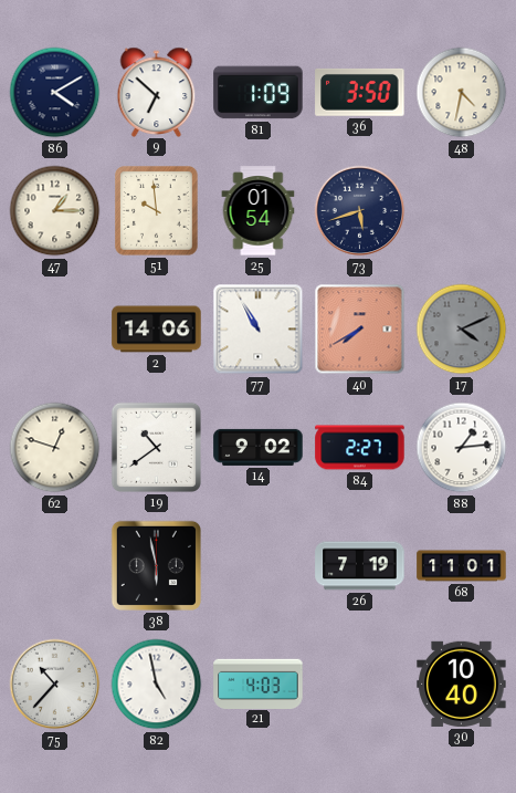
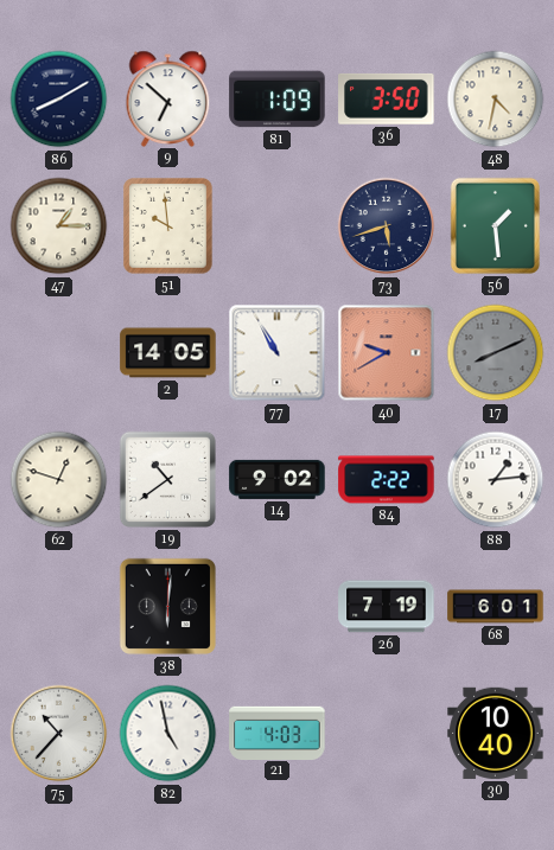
86: 4:10 -> 8:10 (59, 100)
25: 01:54 -> none (259, 211)
56: none -> 1:29 (495, 225)
2: 14:06 -> 14:05 (168, 353)
40: 7:40 -> 9:40 (387, 353)
17: 4:11 -> 8:11 (496, 353)
84: 2:27 -> 2:22 (387, 480)
38: 5:58 -> 6:01 (167, 606)
68: 11:01 -> 6:01 (496, 607)
